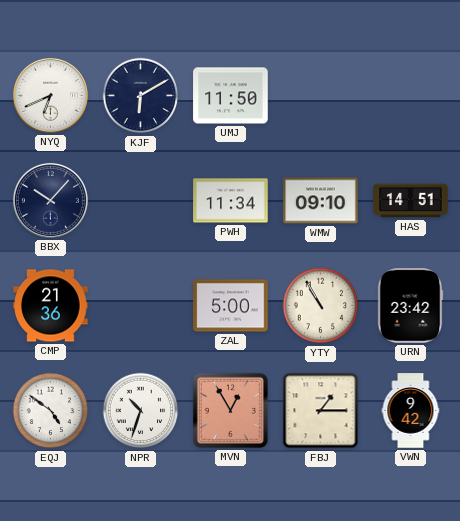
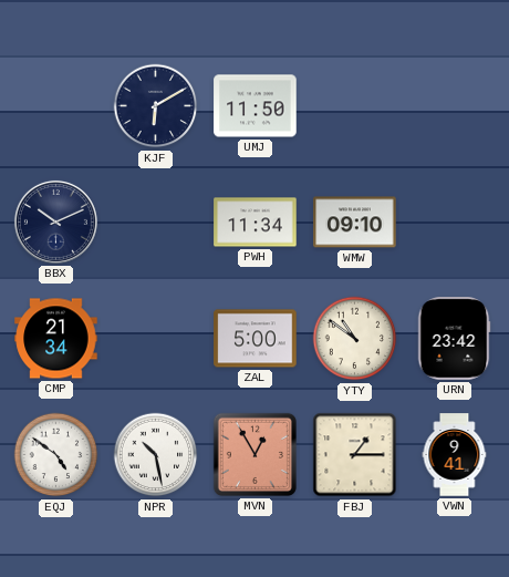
NYQ: 6:41 -> none (50, 95)
BBX: 10:07 -> 10:11 (55, 221)
HAS: 14:51 -> none (411, 201)
CMP: 21:36 -> 21:34 (56, 339)
YTY: 10:55 -> 10:51 (355, 339)
NPR: 10:33 -> 10:28 (156, 455)
VWN: 9:42 -> 9:41 (455, 455)
